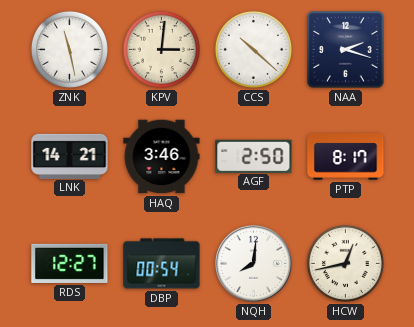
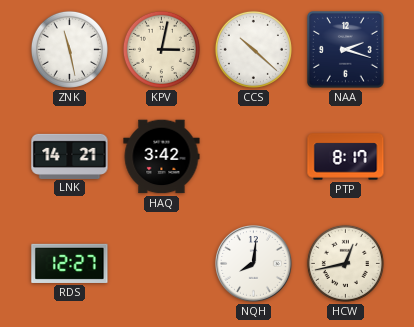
KPV: 3:01 -> 3:02 (161, 49)
HAQ: 3:46 -> 3:42 (162, 157)
AGF: 2:50 -> none (254, 156)
DBP: 00:54 -> none (162, 264)
